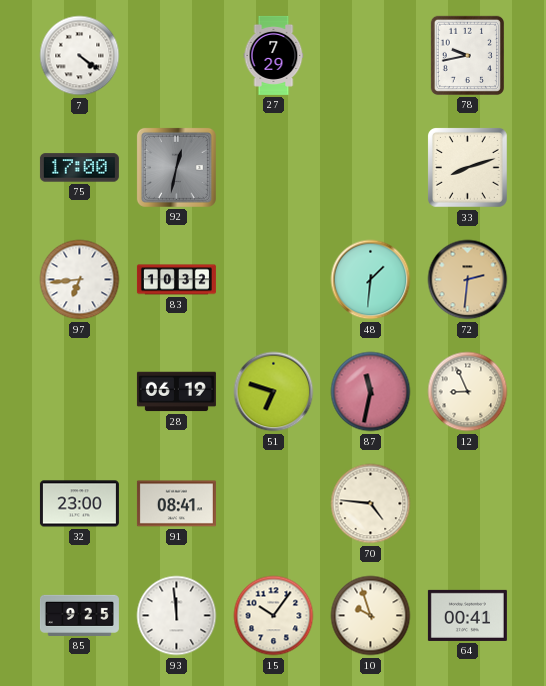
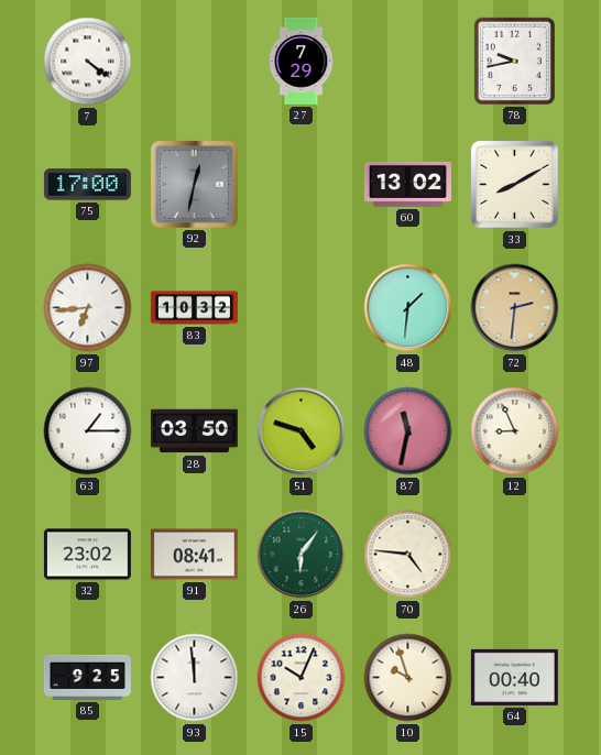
60: none -> 13:02 (407, 184)
33: 8:12 -> 8:10 (515, 185)
63: none -> 1:15 (88, 431)
28: 06:19 -> 03:50 (194, 431)
51: 6:48 -> 4:48 (302, 431)
32: 23:00 -> 23:02 (87, 555)
26: none -> 6:06 (302, 555)
15: 10:06 -> 10:04 (302, 678)
64: 00:41 -> 00:40 (514, 677)
